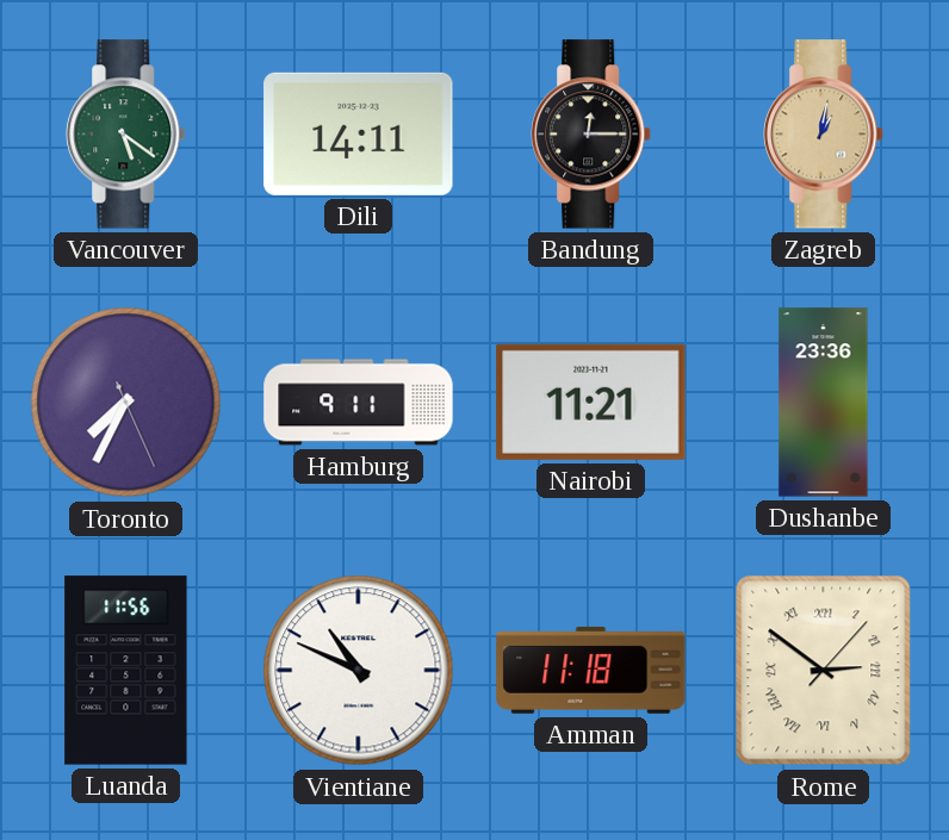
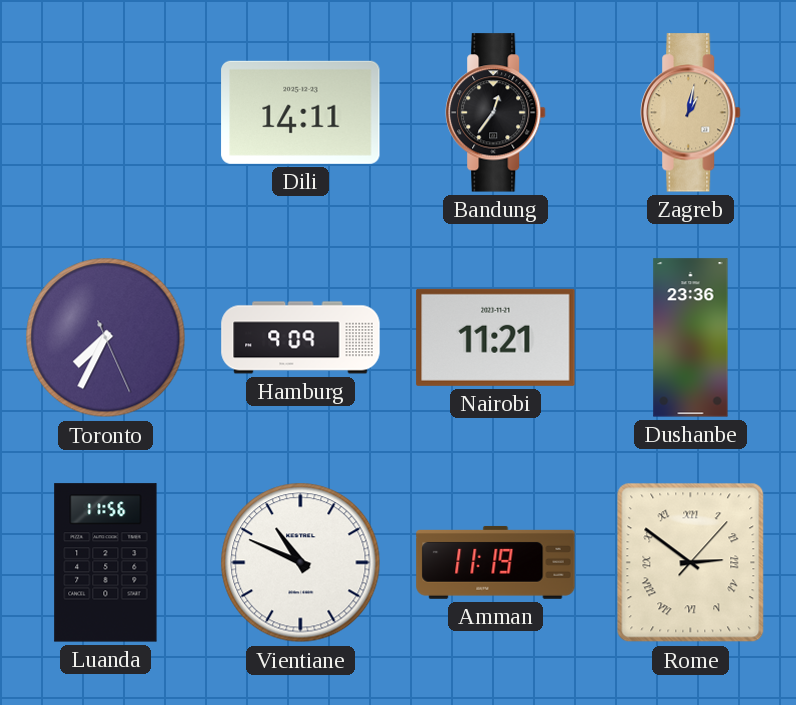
Vancouver: 5:21 -> none (126, 135)
Bandung: 12:15 -> 12:36 (496, 113)
Hamburg: 9:11 -> 9:09 (301, 338)
Amman: 11:18 -> 11:19 (496, 562)
